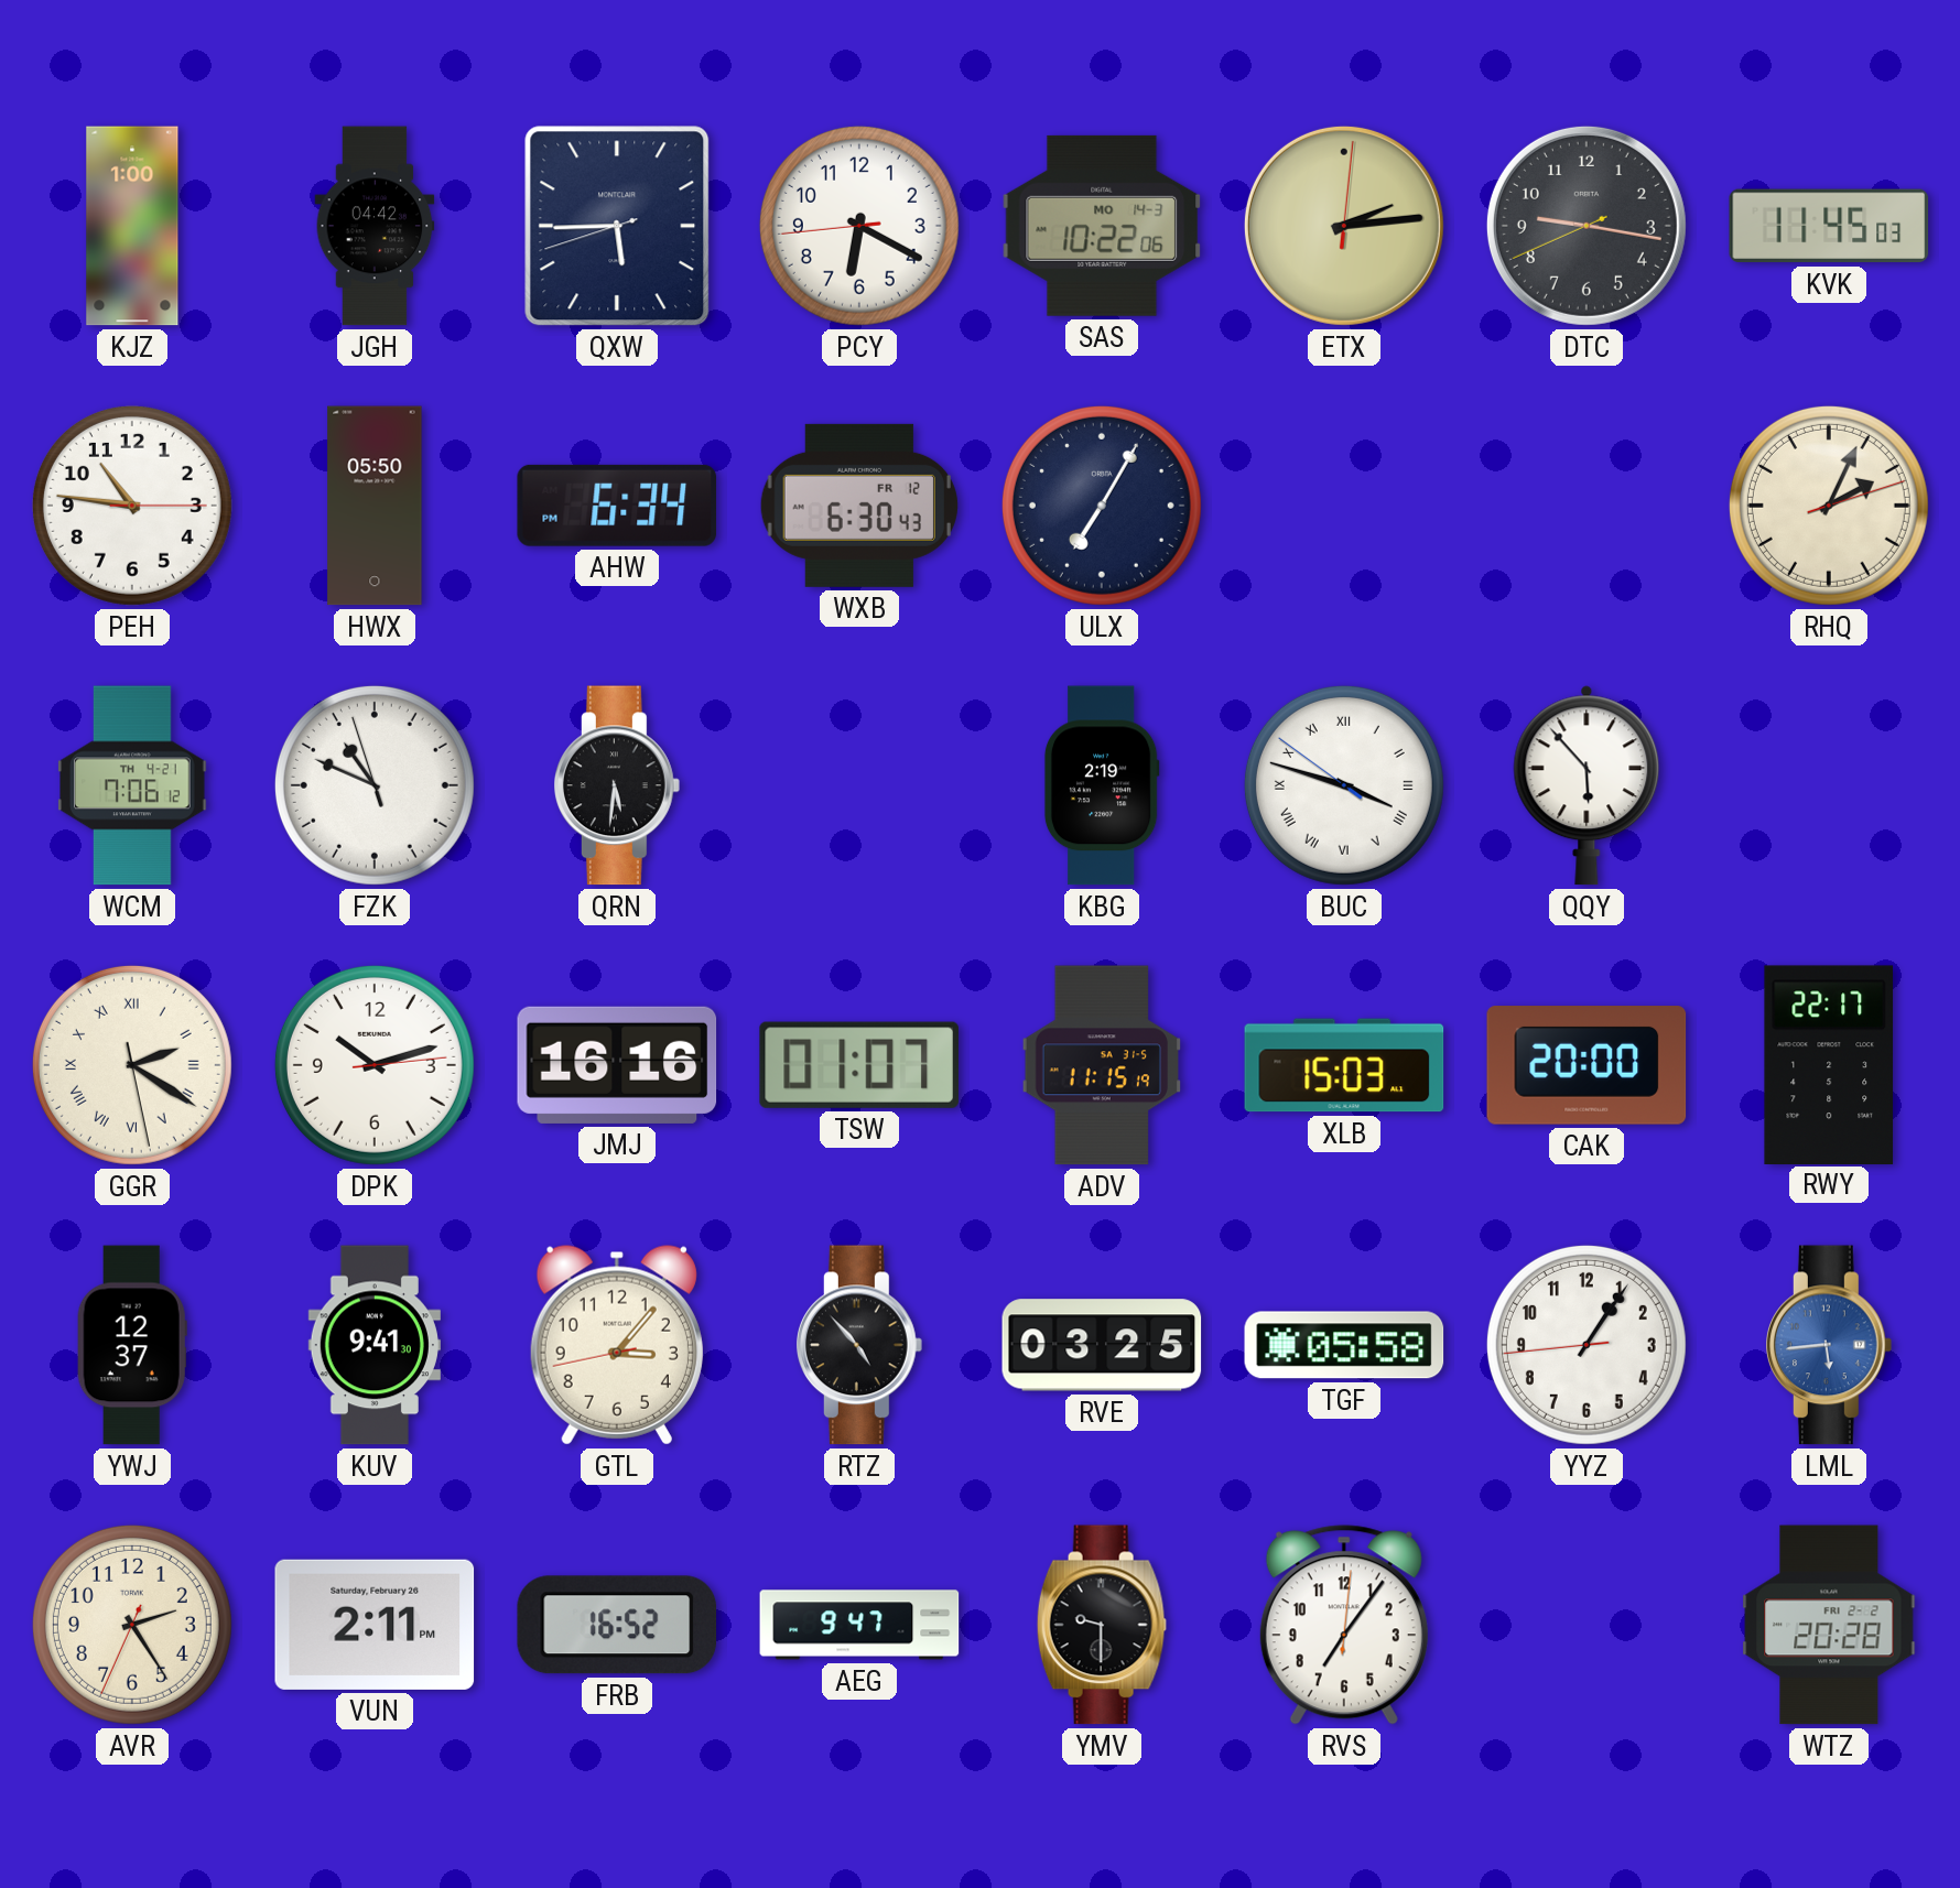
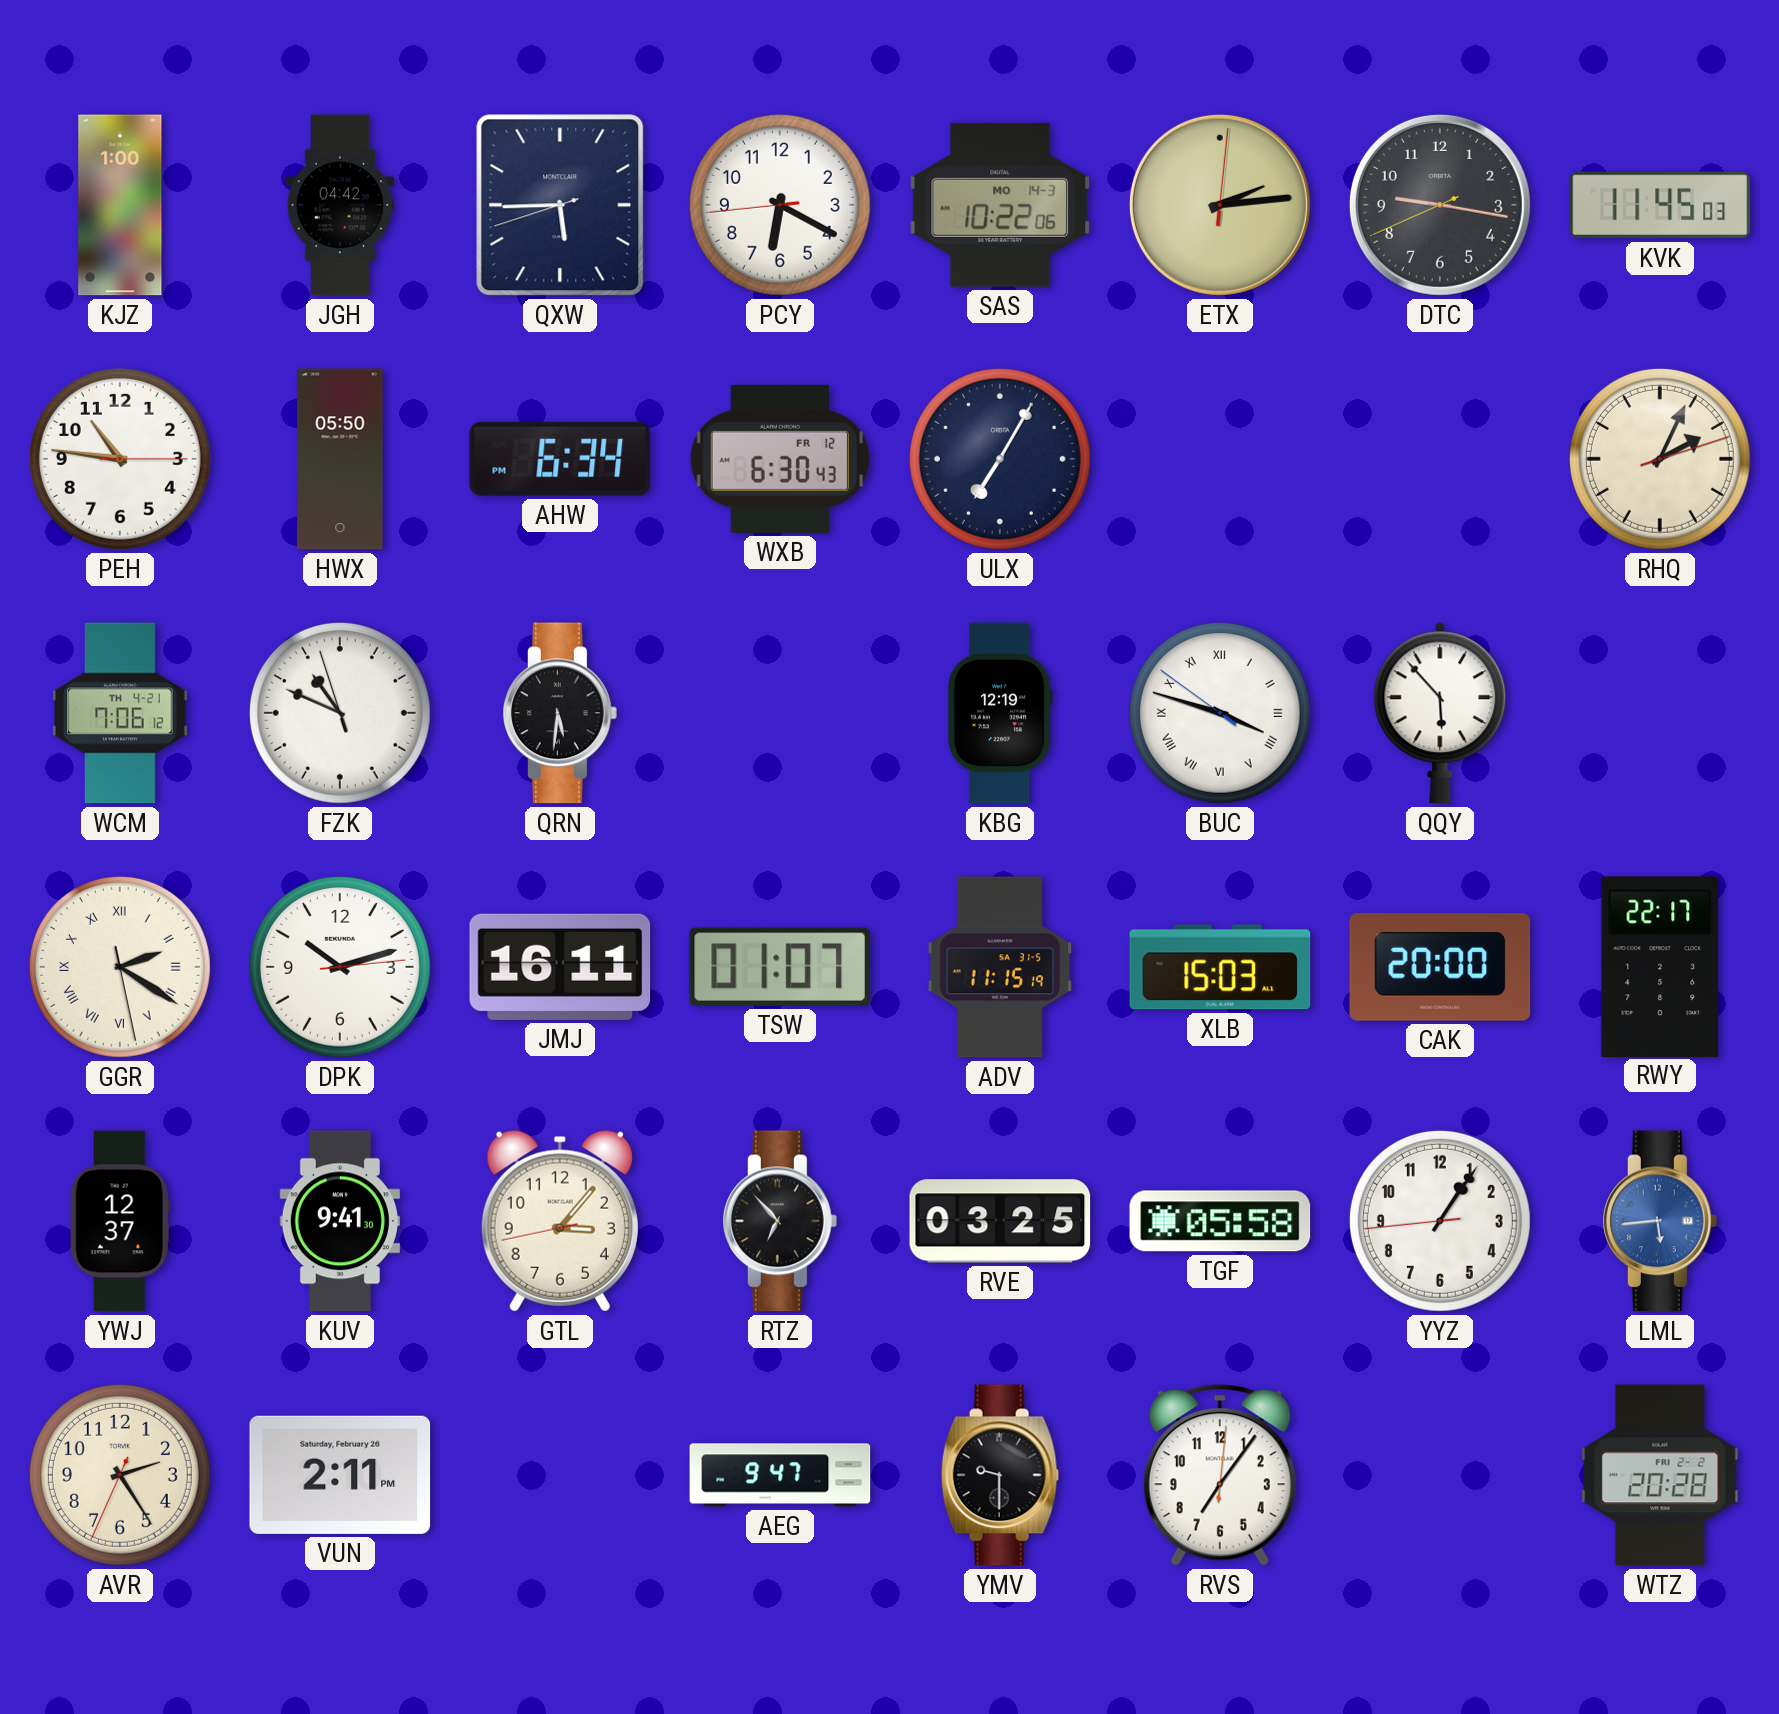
KBG: 2:19 -> 12:19 (1000, 713)
JMJ: 16:16 -> 16:11 (560, 967)
RTZ: 4:53 -> 6:53 (781, 1221)
FRB: 16:52 -> none (617, 1625)
